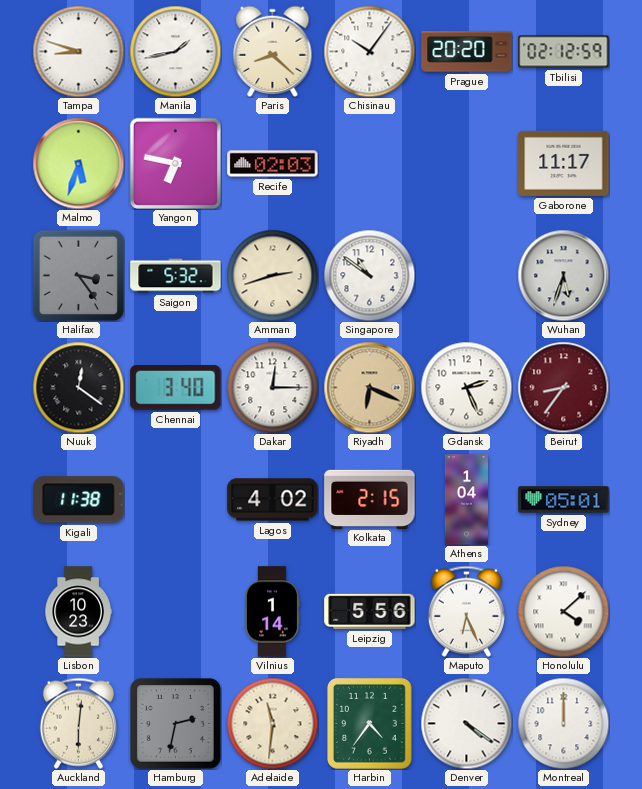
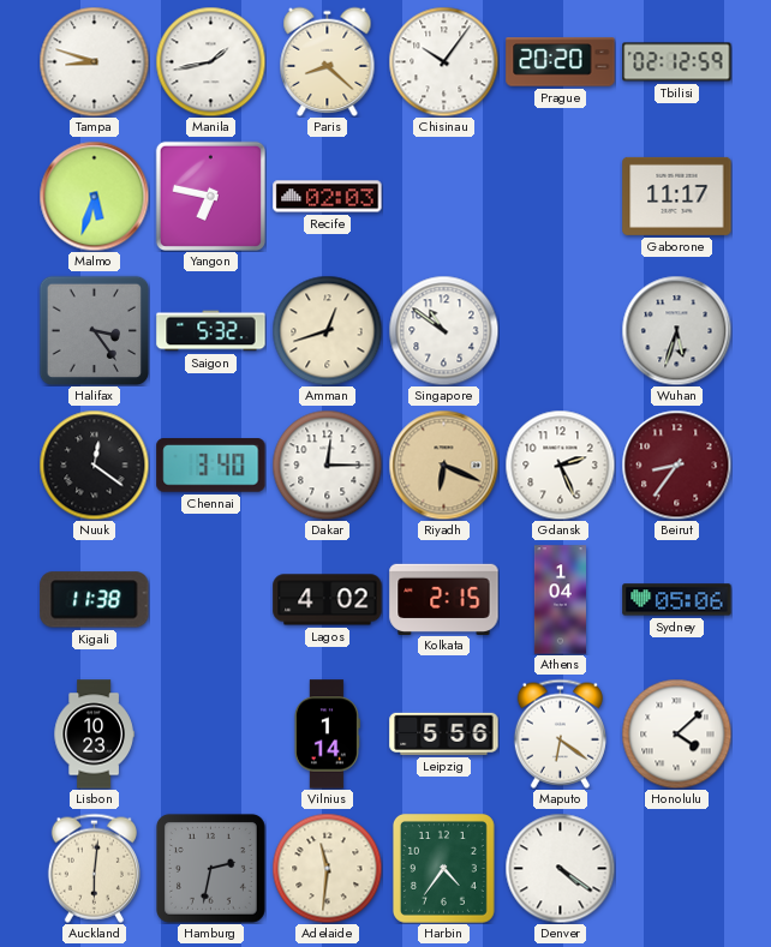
Amman: 2:42 -> 12:42 (327, 330)
Sydney: 05:01 -> 05:06 (677, 600)
Maputo: 6:26 -> 6:21 (560, 733)
Montreal: 12:00 -> none (563, 723)
